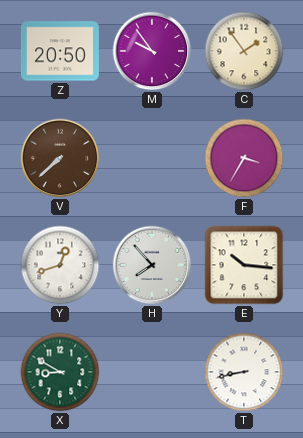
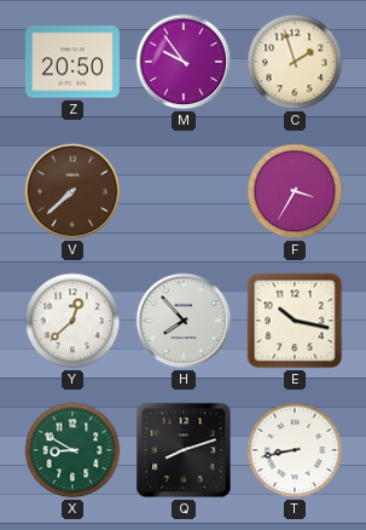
C: 1:54 -> 1:57 (295, 62)
Y: 12:42 -> 12:38 (72, 321)
E: 10:16 -> 10:17 (295, 321)
Q: none -> 8:12 (184, 450)
